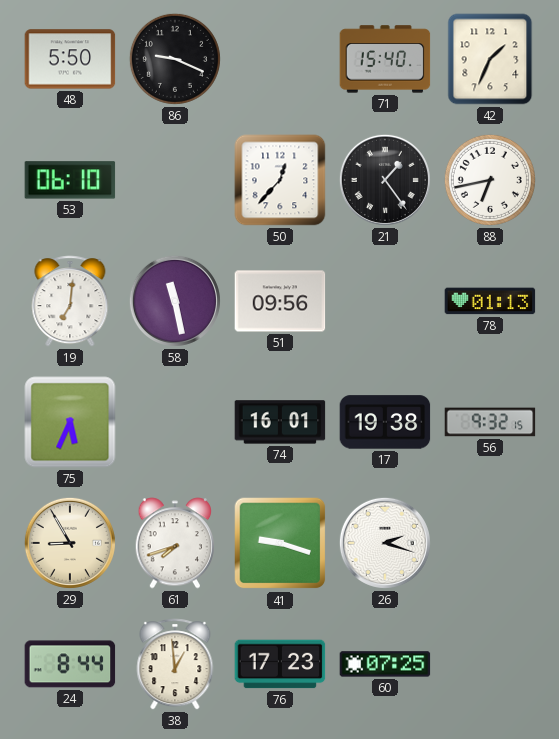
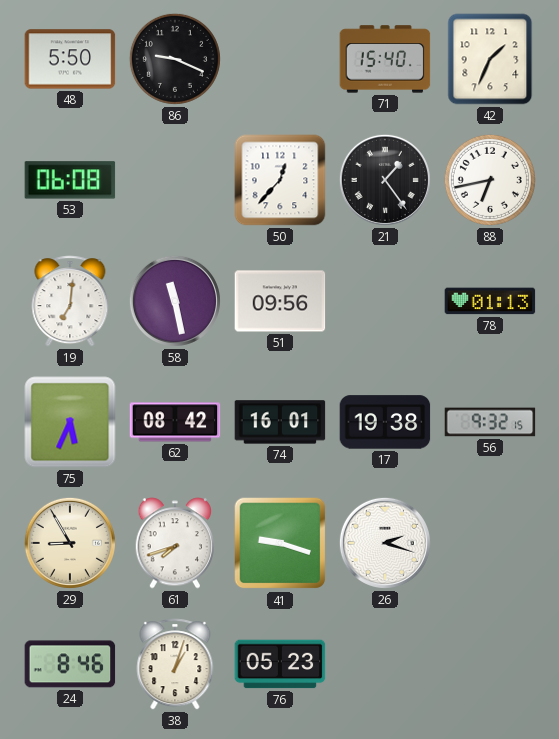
53: 06:10 -> 06:08 (70, 180)
62: none -> 08:42 (175, 422)
24: 8:44 -> 8:46 (70, 664)
38: 12:59 -> 1:03 (175, 664)
76: 17:23 -> 05:23 (280, 664)
60: 07:25 -> none (385, 664)
